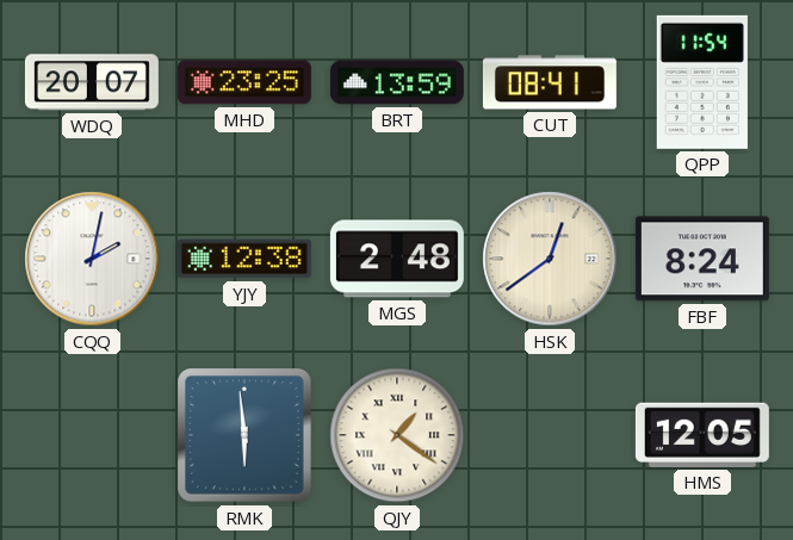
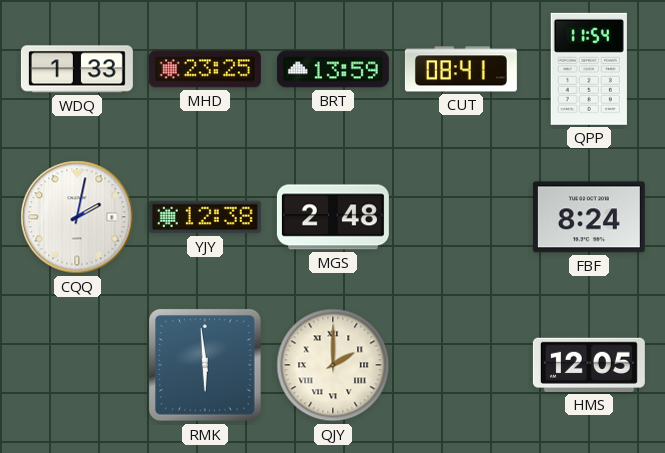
WDQ: 20:07 -> 1:33 (77, 69)
HSK: 12:39 -> none (550, 259)
QJY: 1:21 -> 2:00 (333, 365)
